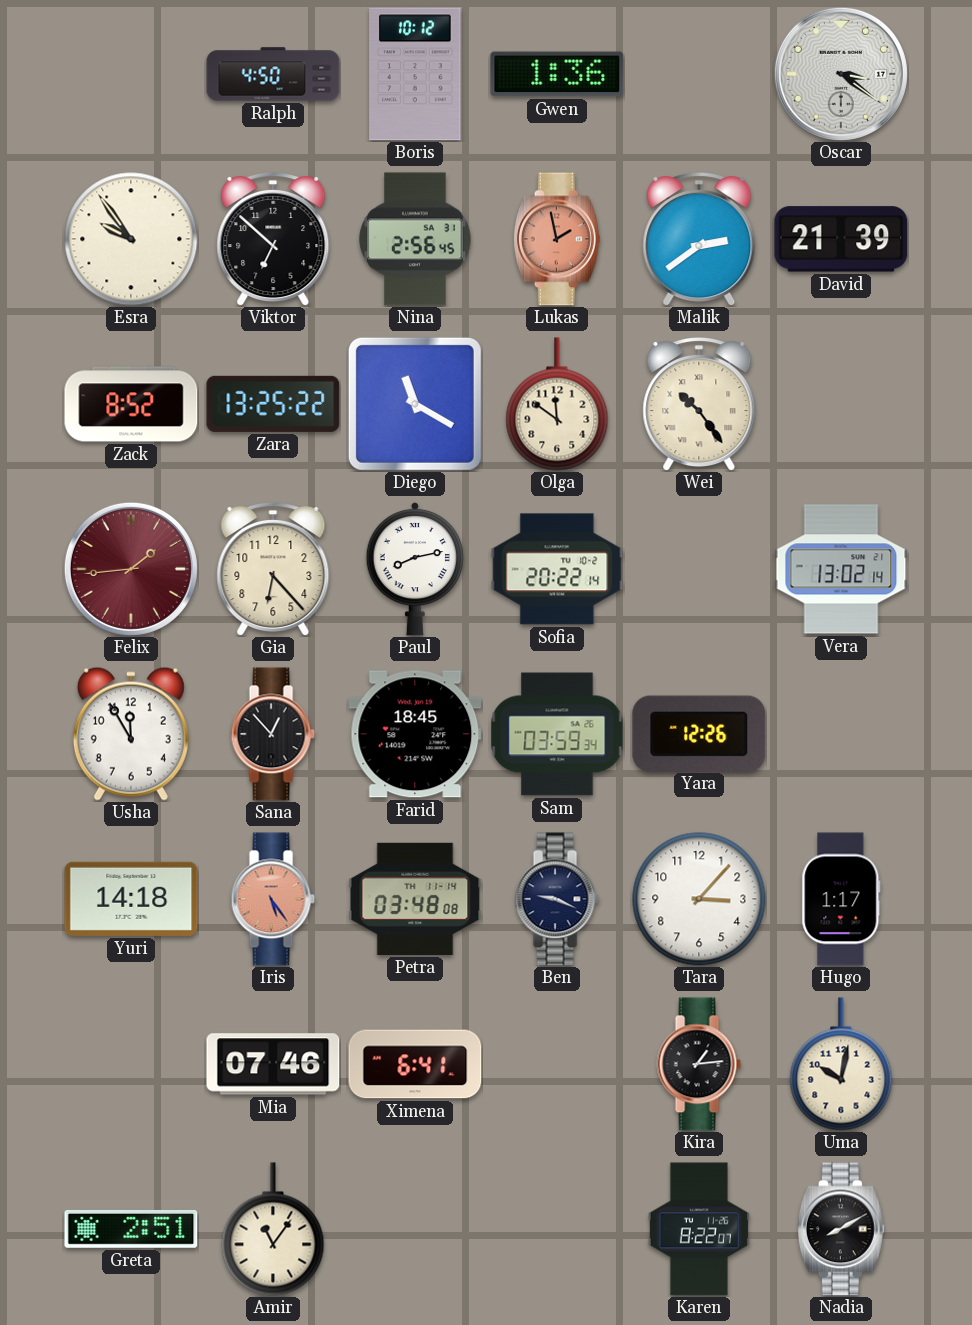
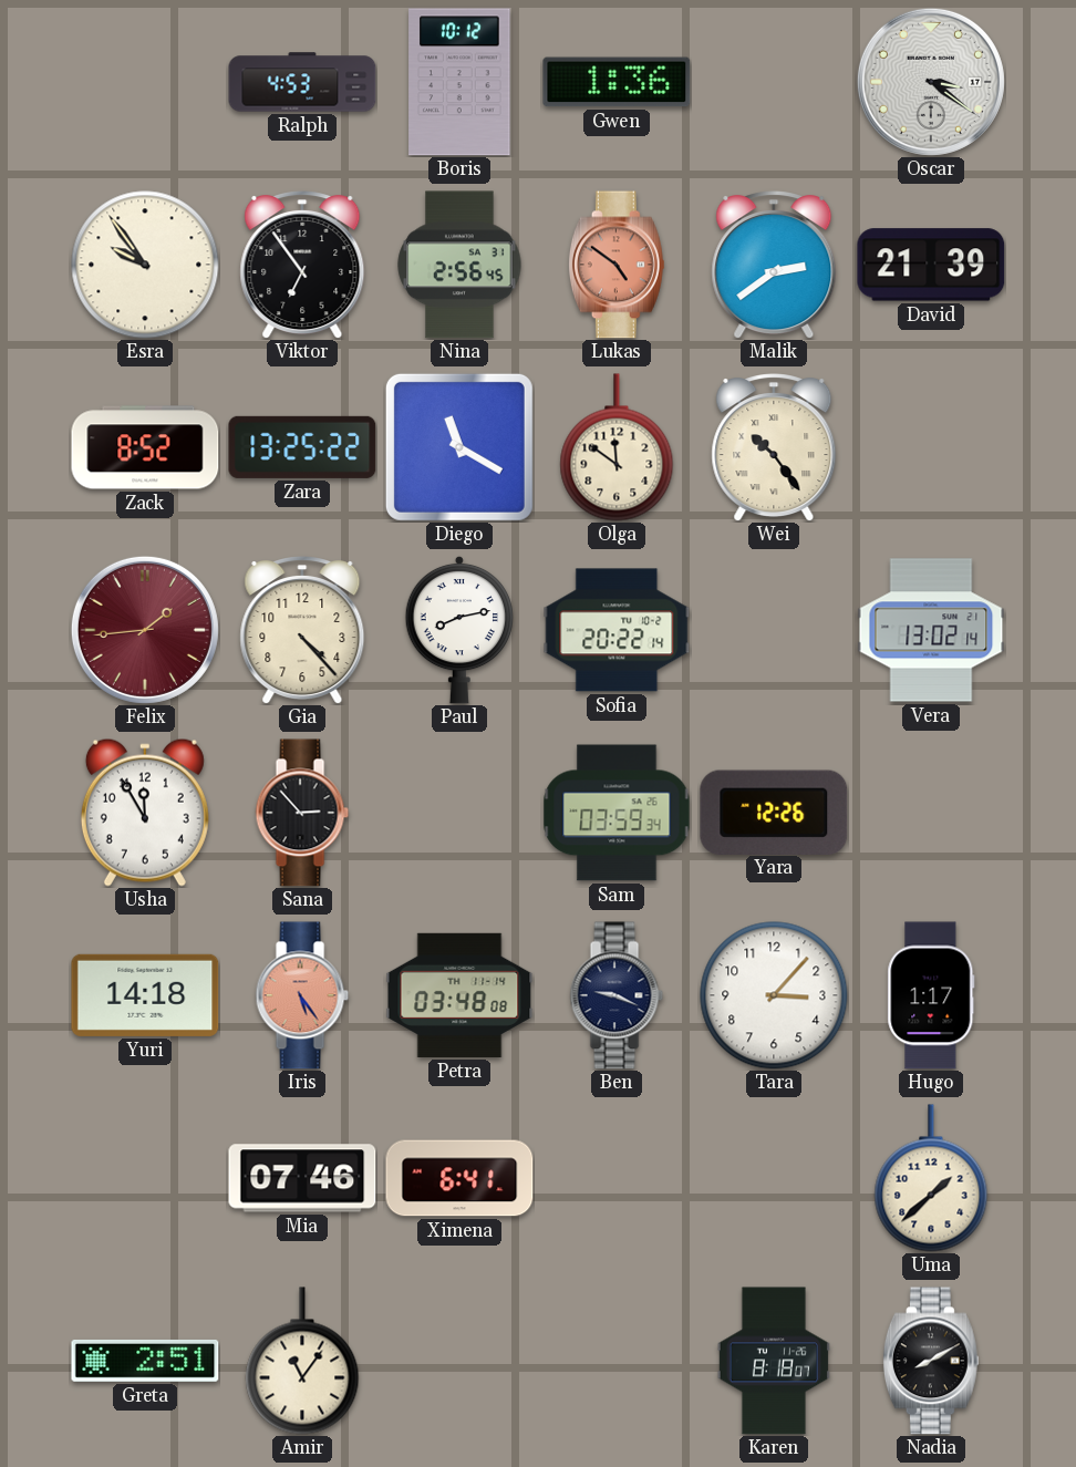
Ralph: 4:50 -> 4:53 (302, 82)
Viktor: 6:52 -> 6:54 (302, 266)
Lukas: 1:58 -> 4:51 (617, 265)
Gia: 6:23 -> 4:23 (302, 631)
Sana: 12:53 -> 2:53 (302, 813)
Farid: 18:45 -> none (415, 734)
Kira: 1:14 -> none (699, 1064)
Uma: 10:02 -> 1:38 (931, 1178)
Karen: 8:22 -> 8:18 (774, 1361)
